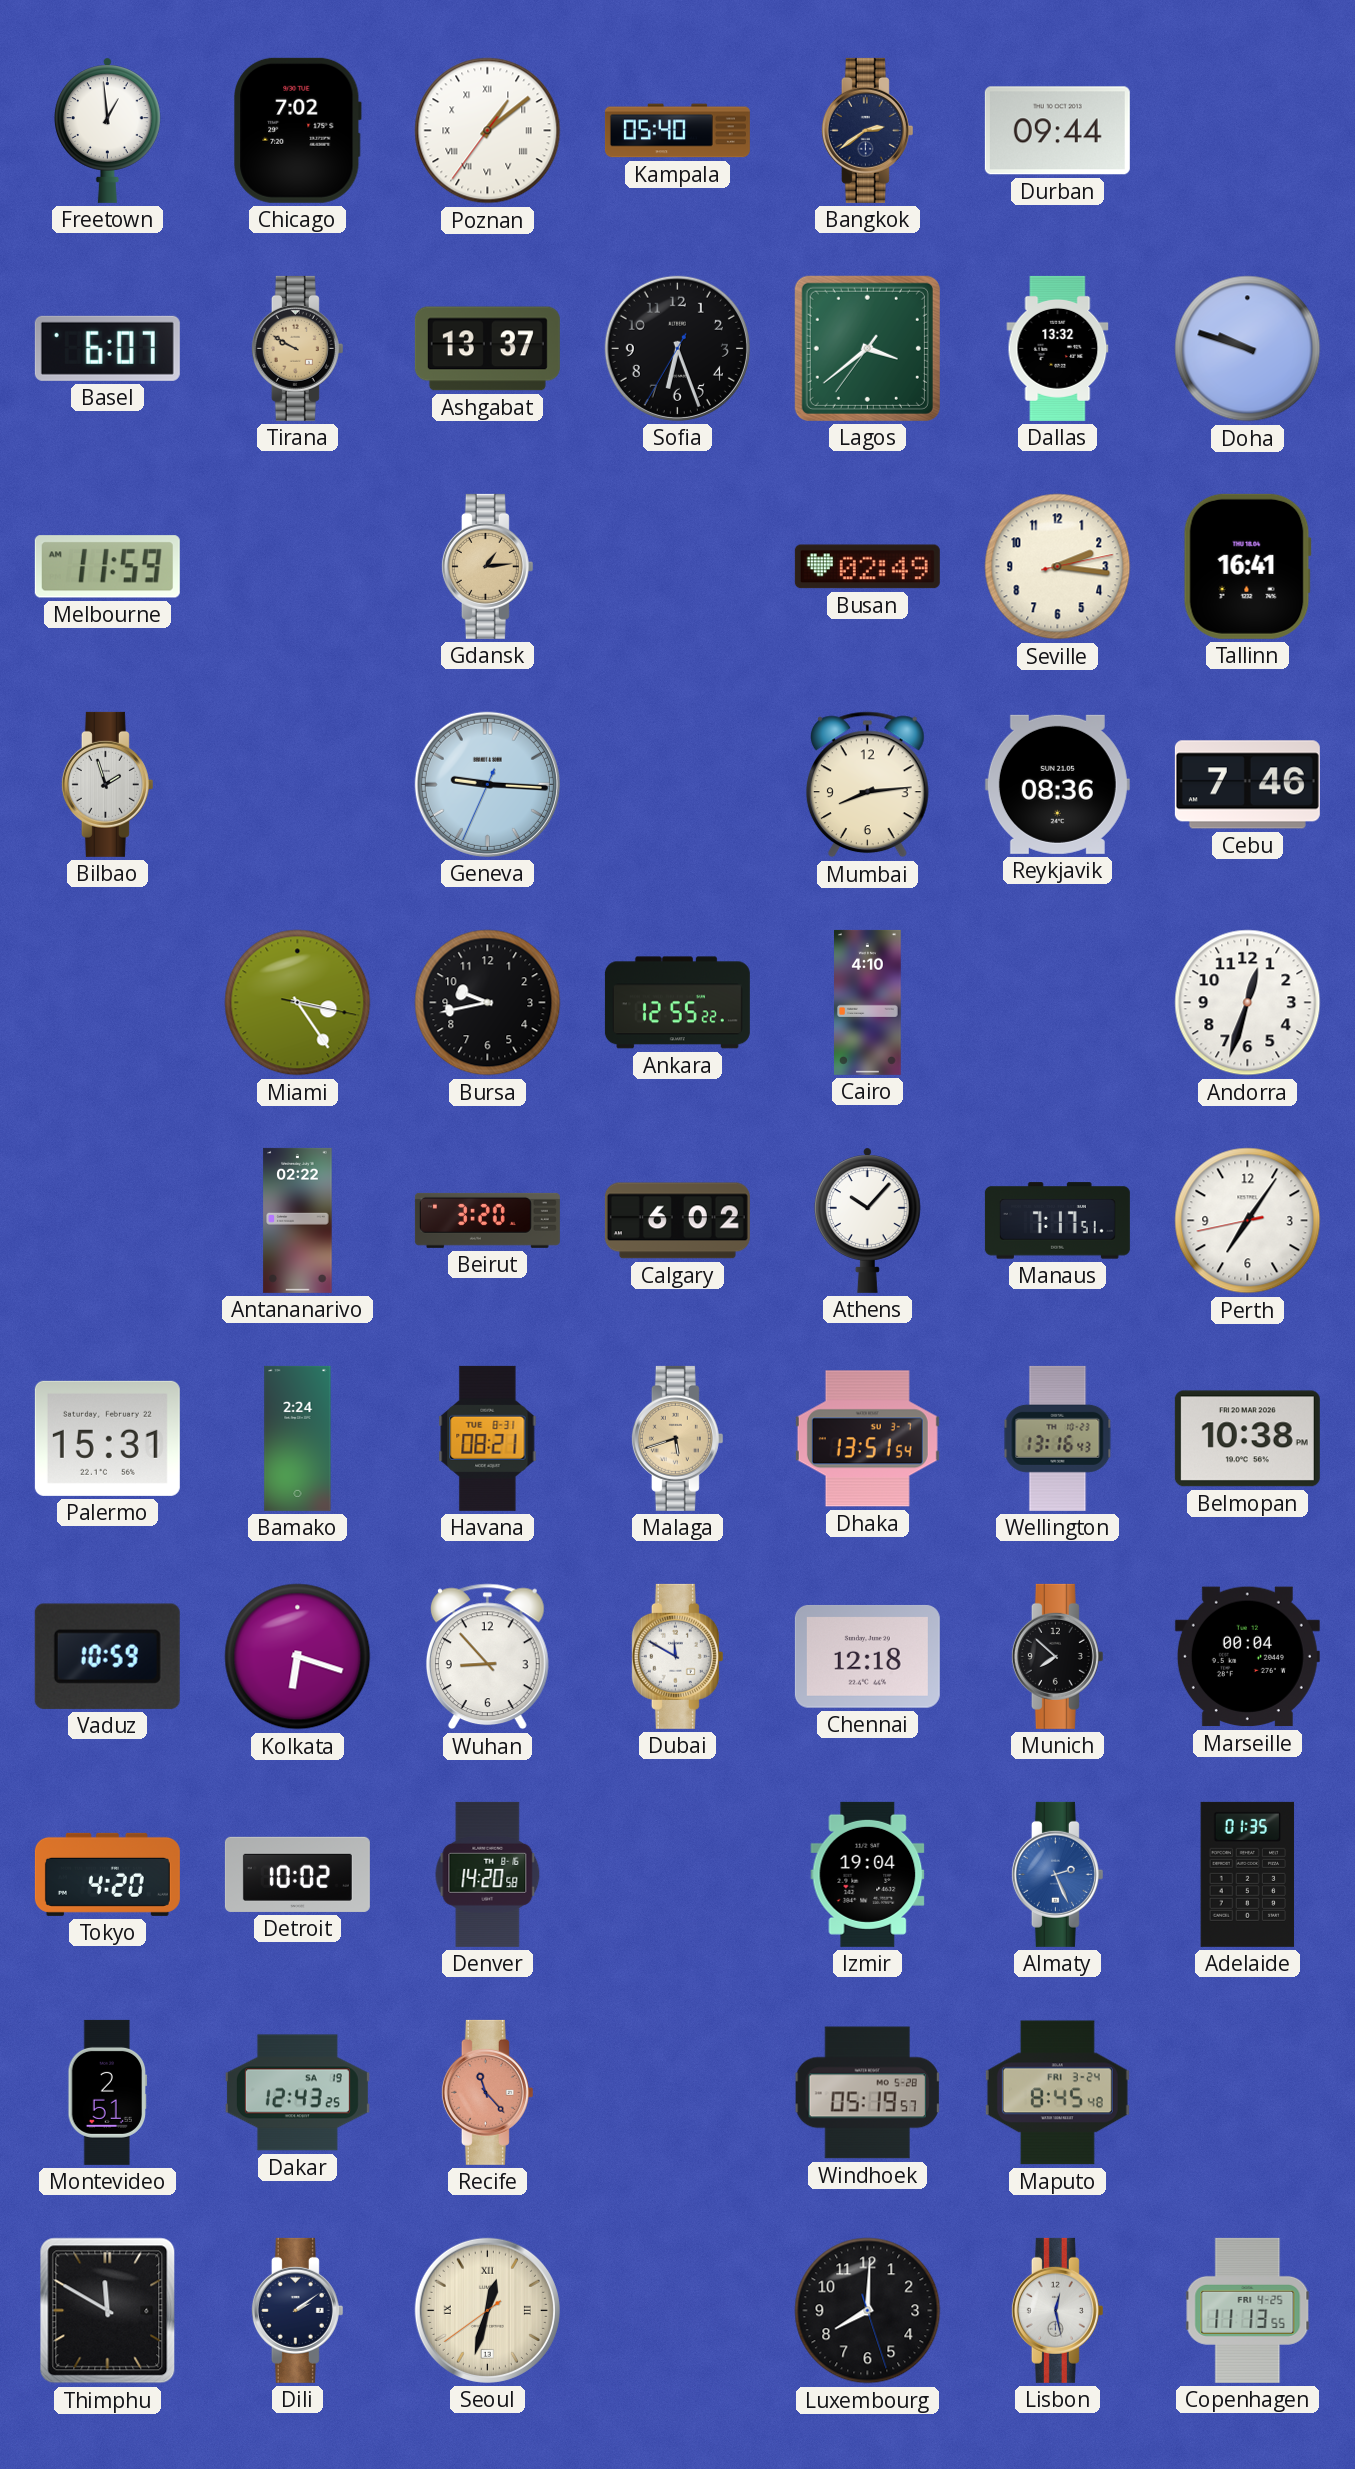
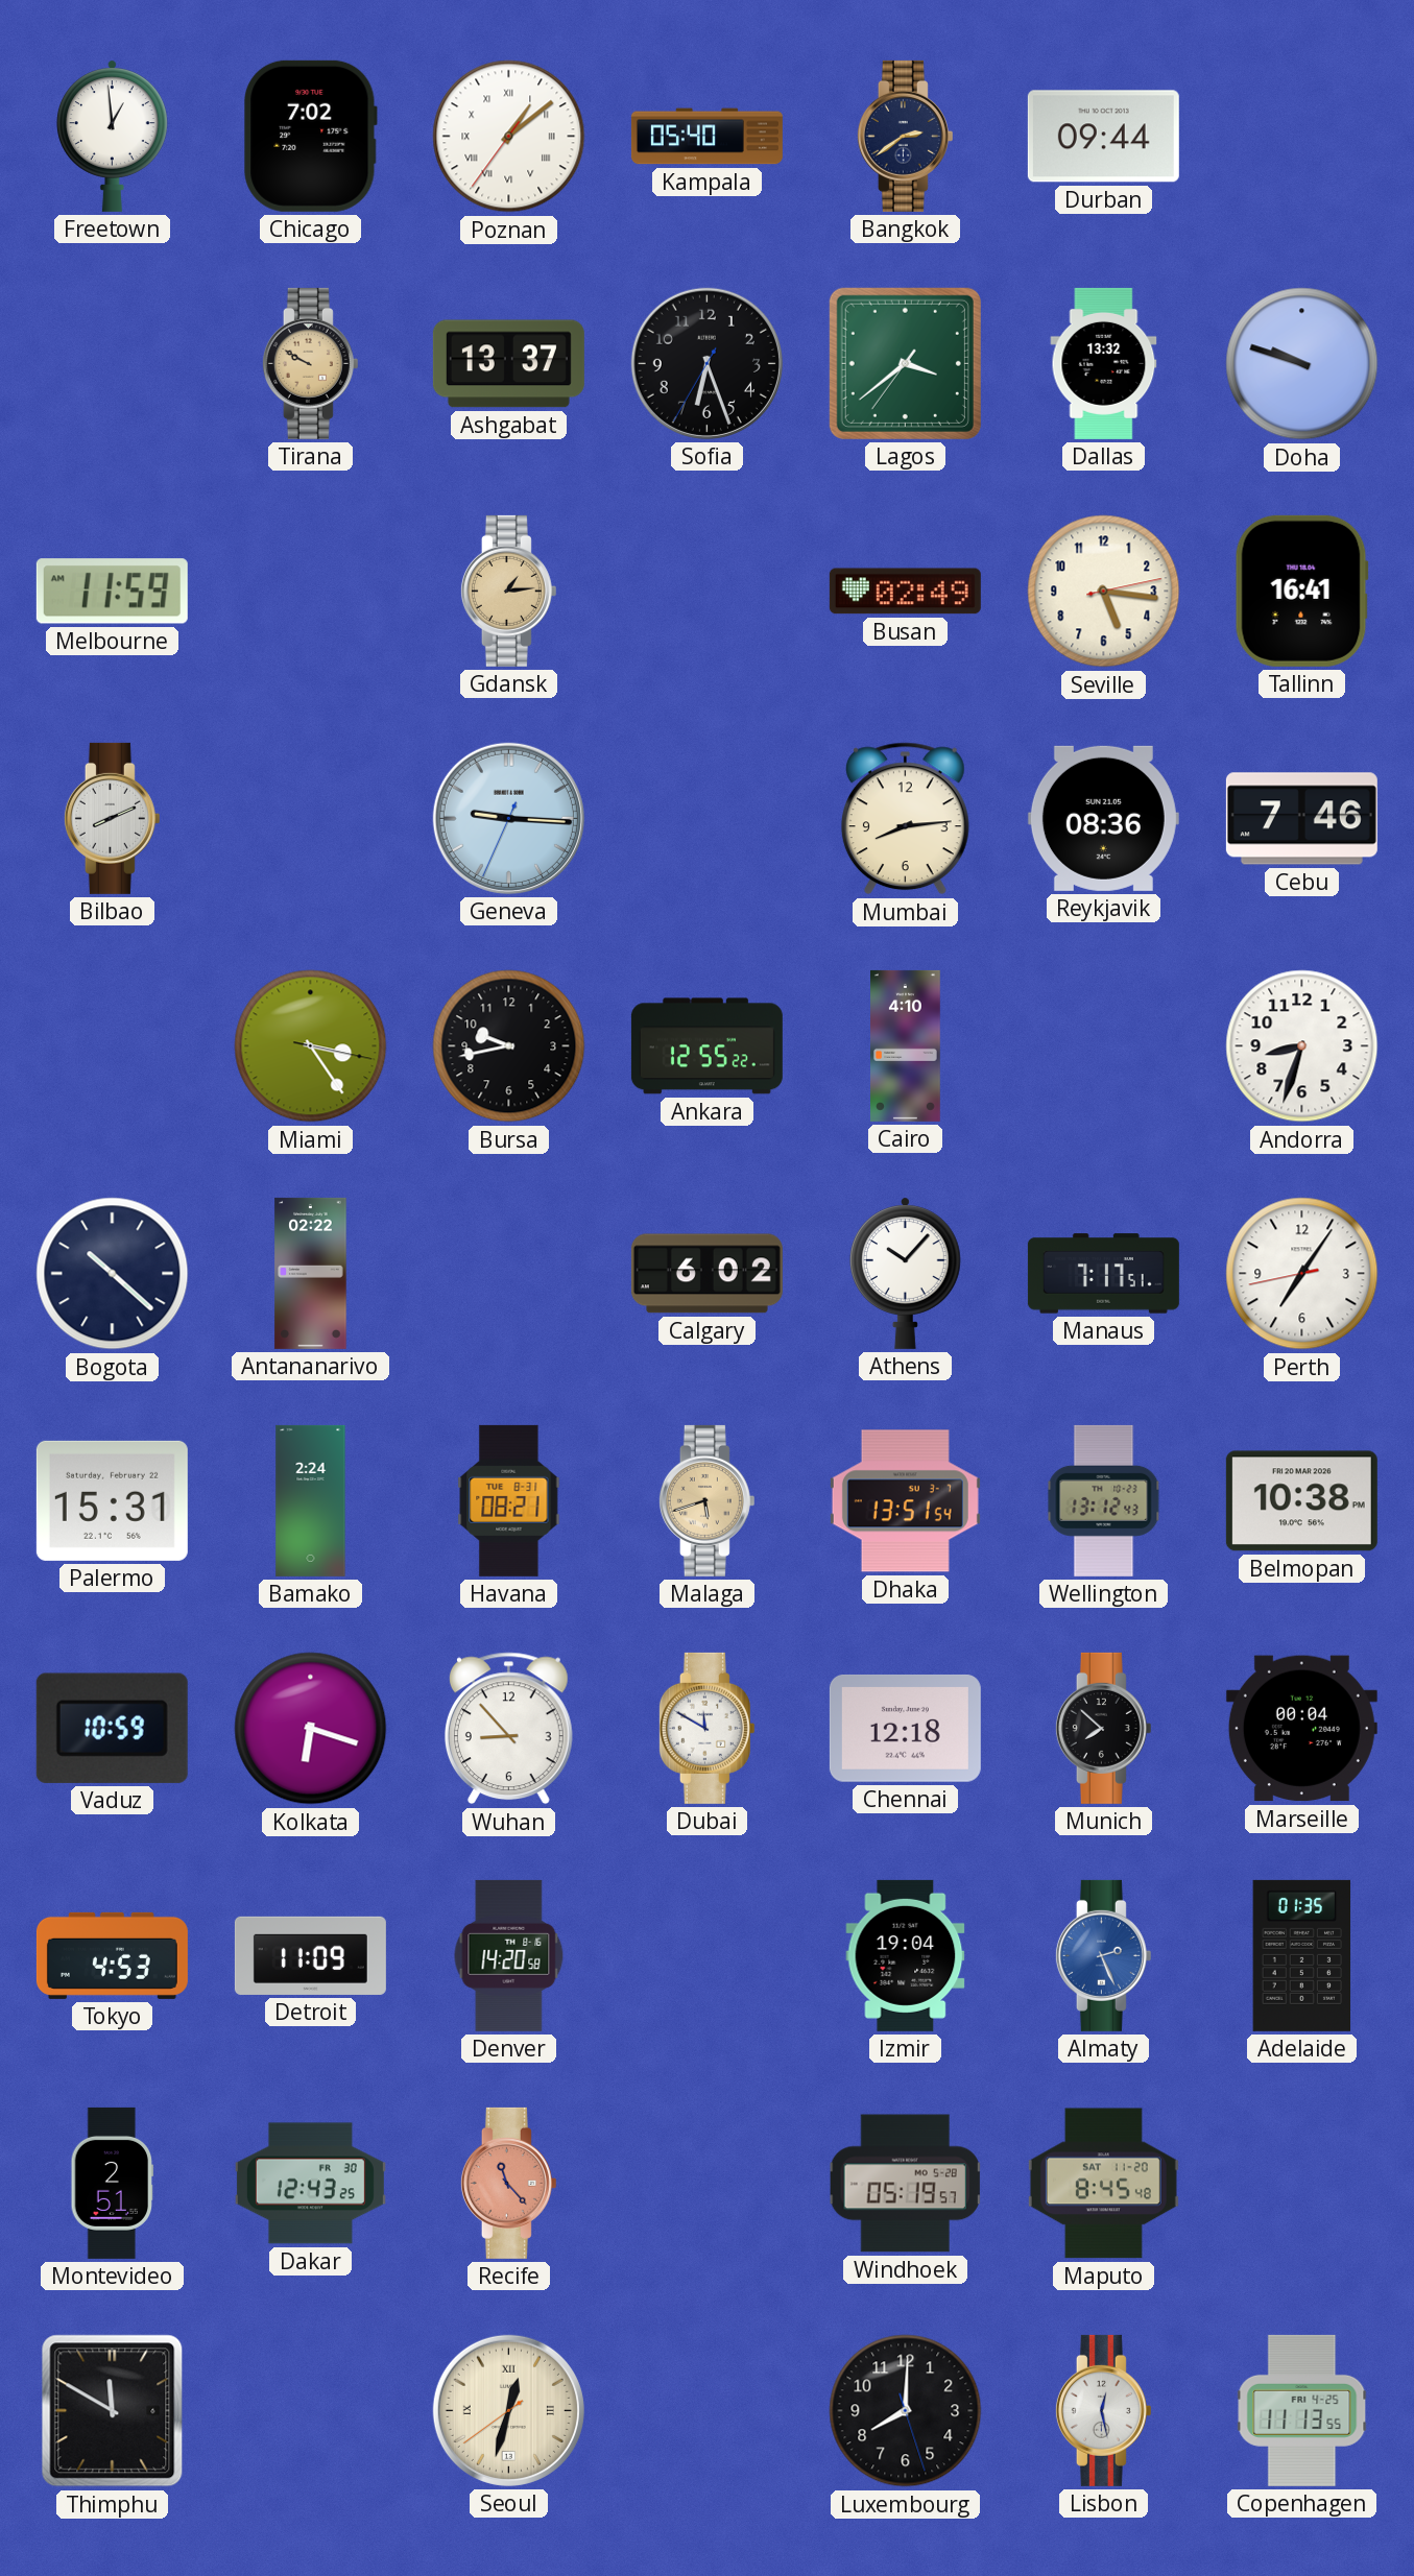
Basel: 6:07 -> none (107, 348)
Seville: 2:16 -> 5:16 (1104, 592)
Bilbao: 1:57 -> 8:11 (112, 818)
Andorra: 12:33 -> 8:33 (1302, 1046)
Bogota: none -> 10:22 (113, 1274)
Beirut: 3:20 -> none (487, 1220)
Wellington: 13:16 -> 13:12 (1104, 1500)
Tokyo: 4:20 -> 4:53 (112, 1955)
Detroit: 10:02 -> 11:09 (310, 1955)
Dakar date: SA 19 -> FR 30 (310, 2184)
Maputo date: FRI 3-24 -> SAT 11-20 (1103, 2184)
Dili: 2:09 -> none (297, 2310)
